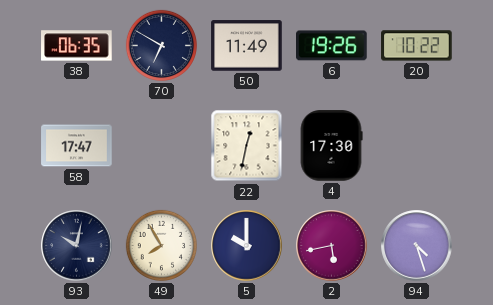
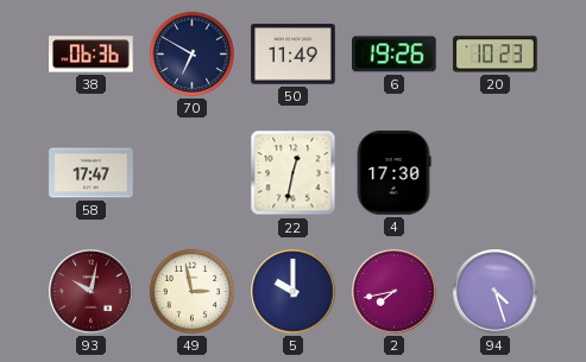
38: 06:35 -> 06:36 (92, 55)
20: 10:22 -> 10:23 (496, 55)
93 dial: navy -> burgundy (92, 292)
49: 7:55 -> 2:58 (191, 291)
2: 5:43 -> 7:43 (395, 292)
